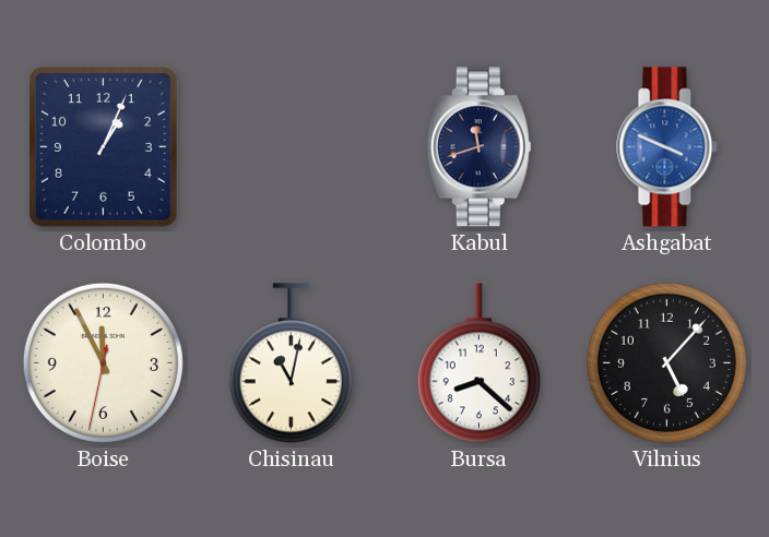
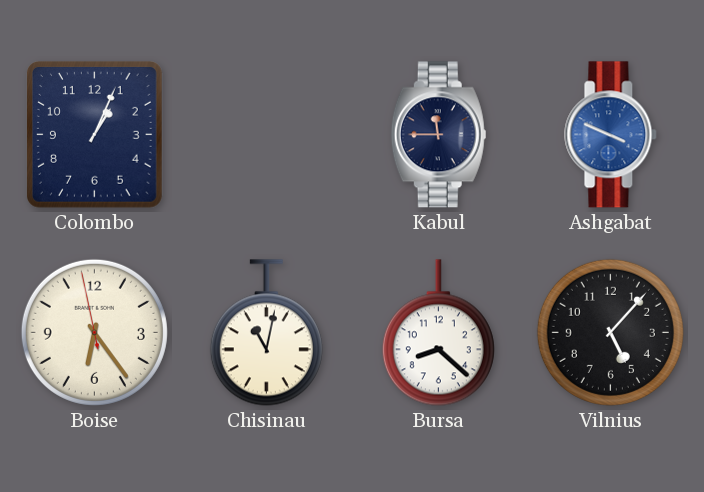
Kabul: 11:42 -> 11:45 (438, 135)
Boise: 11:55 -> 6:23 (94, 332)
